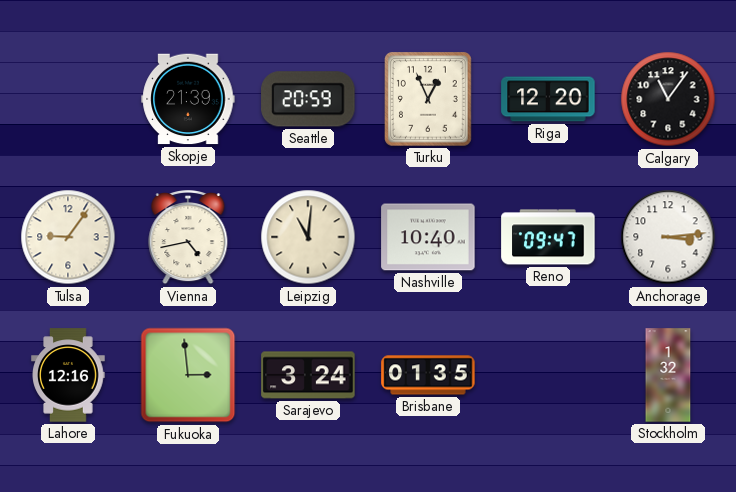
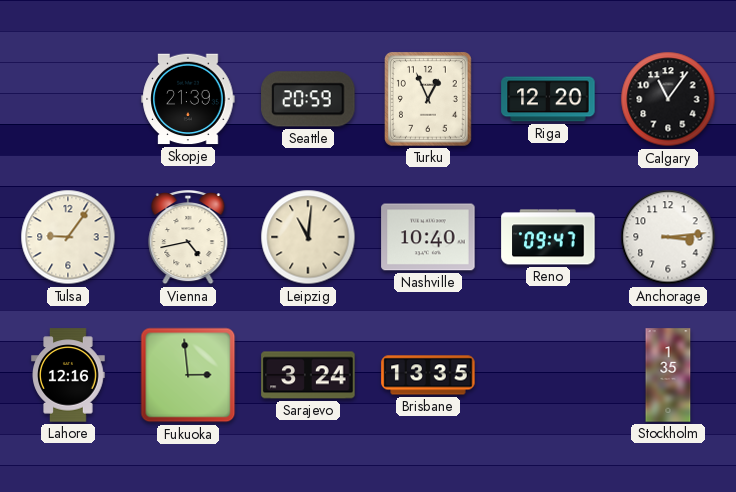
Brisbane: 01:35 -> 13:35 (428, 375)
Stockholm: 1:32 -> 1:35 (668, 375)
